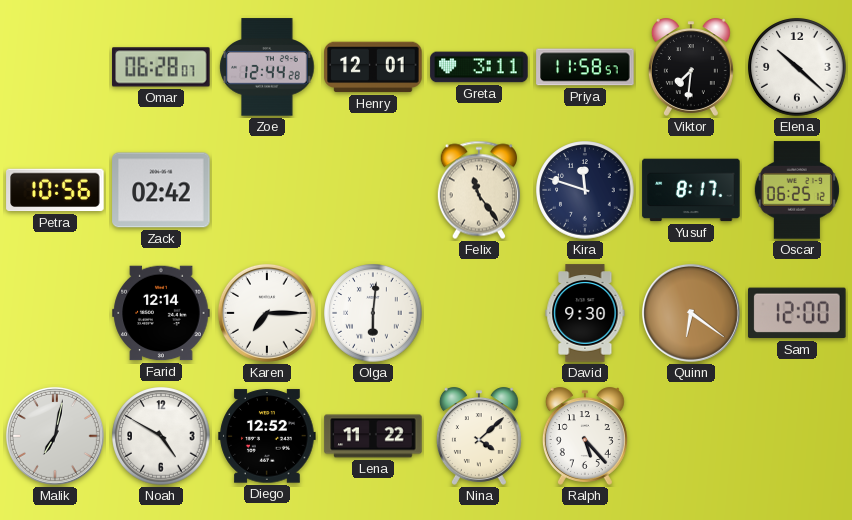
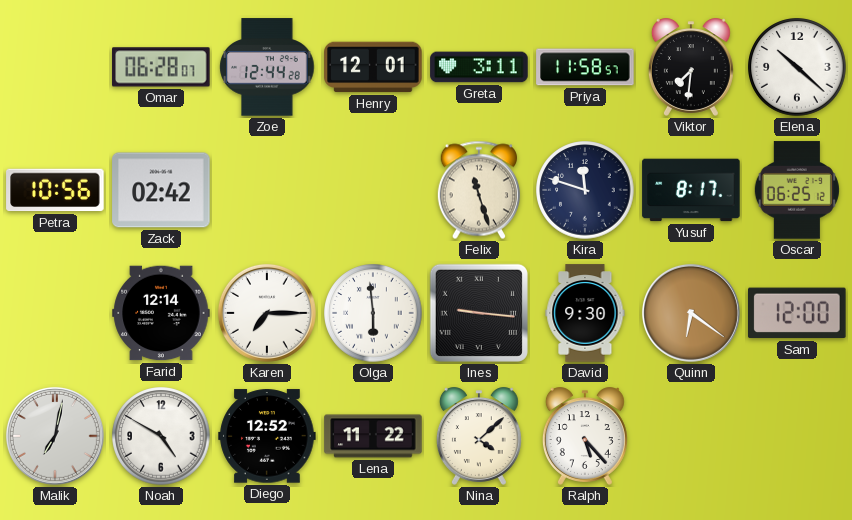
Felix: 11:24 -> 11:27 (478, 190)
Olga: 6:01 -> 5:59 (373, 313)
Ines: none -> 9:16 (479, 313)
